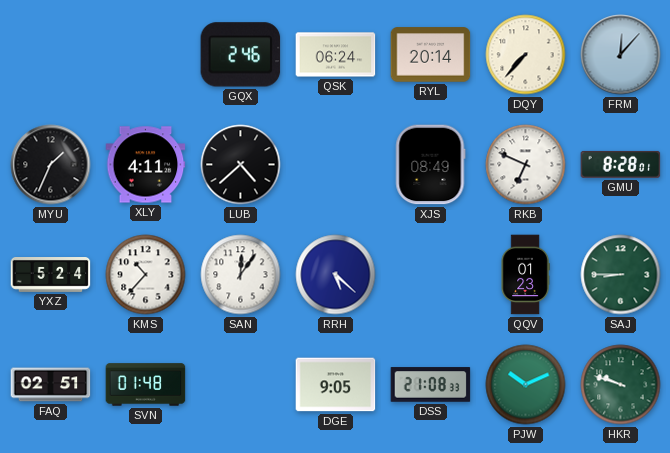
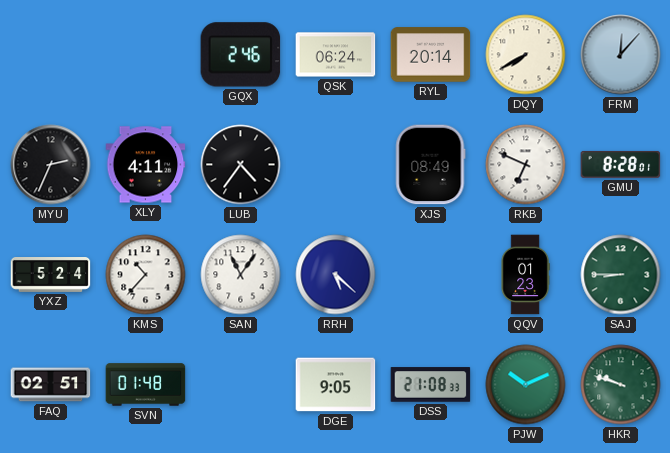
DQY: 7:37 -> 7:40 (526, 55)
MYU: 1:34 -> 2:34 (51, 165)
LUB: 4:38 -> 4:36 (241, 165)
SAN: 12:06 -> 11:06 (241, 275)
